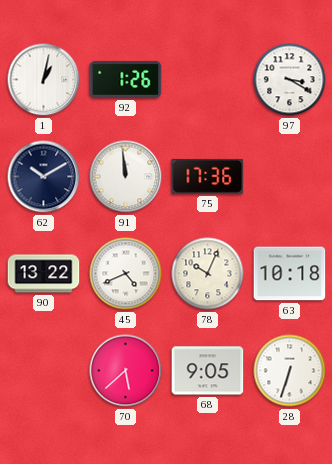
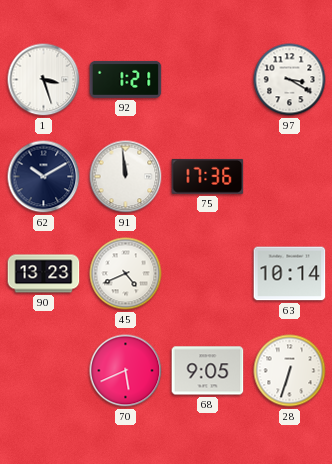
1: 1:02 -> 3:27 (44, 80)
92: 1:26 -> 1:21 (126, 79)
90: 13:22 -> 13:23 (44, 274)
78: 10:04 -> none (208, 274)
63: 10:18 -> 10:14 (290, 274)
70: 5:38 -> 5:41 (126, 371)
